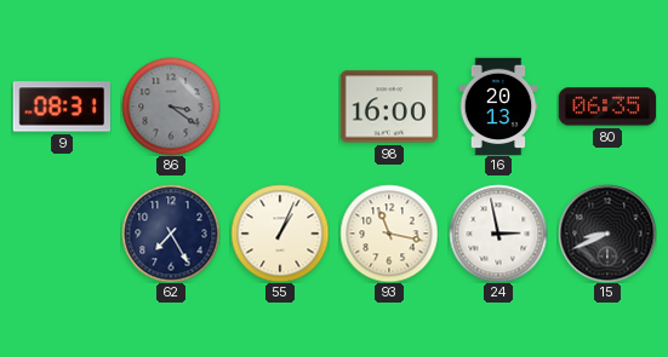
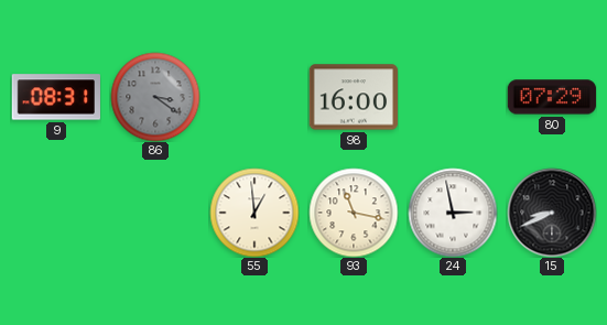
16: 20:13 -> none (498, 106)
80: 06:35 -> 07:29 (552, 97)
62: 7:25 -> none (171, 234)
55: 1:04 -> 12:59 (254, 213)
